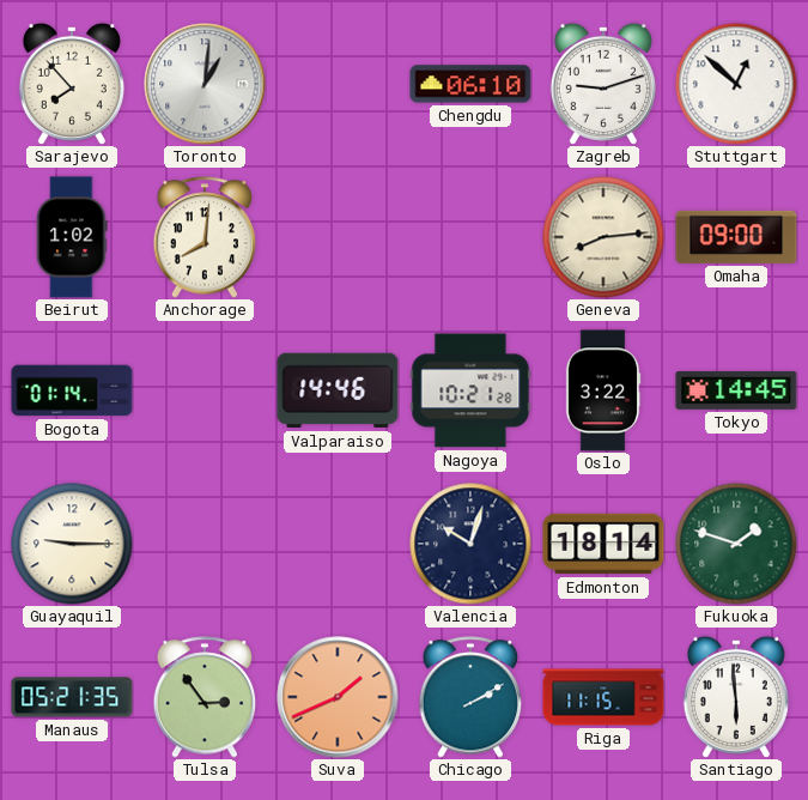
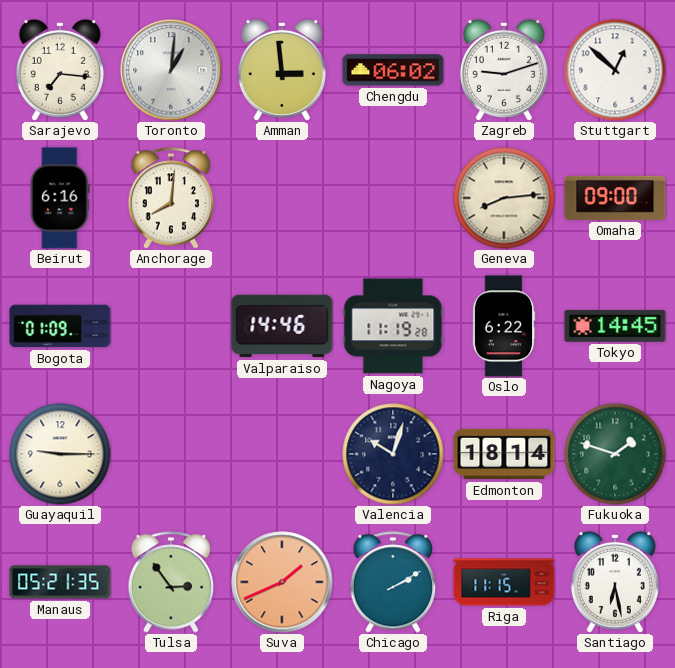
Sarajevo: 7:53 -> 7:16 (60, 70)
Amman: none -> 2:59 (282, 70)
Chengdu: 06:10 -> 06:02 (393, 70)
Beirut: 1:02 -> 6:16 (60, 198)
Bogota: 01:14 -> 01:09 (60, 326)
Nagoya: 10:21 -> 11:19 (393, 326)
Oslo: 3:22 -> 6:22 (504, 326)
Santiago: 5:59 -> 6:28 (615, 582)
